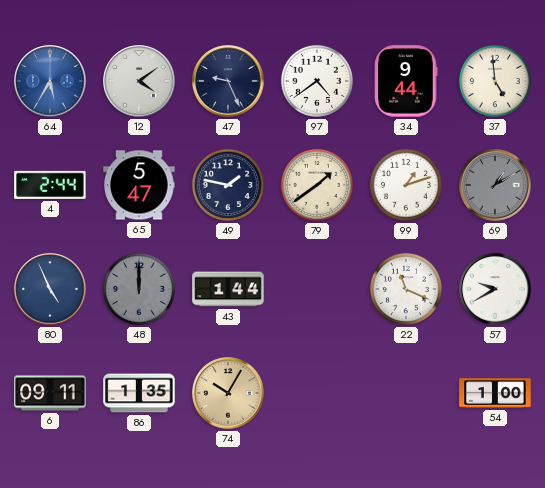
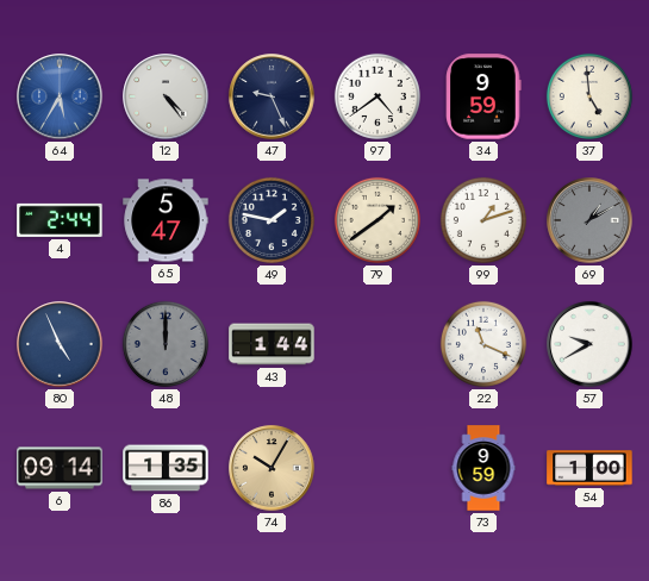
12: 4:09 -> 4:24 (166, 96)
34: 9:44 -> 9:59 (483, 96)
6: 09:11 -> 09:14 (60, 468)
73: none -> 9:59 (483, 468)
